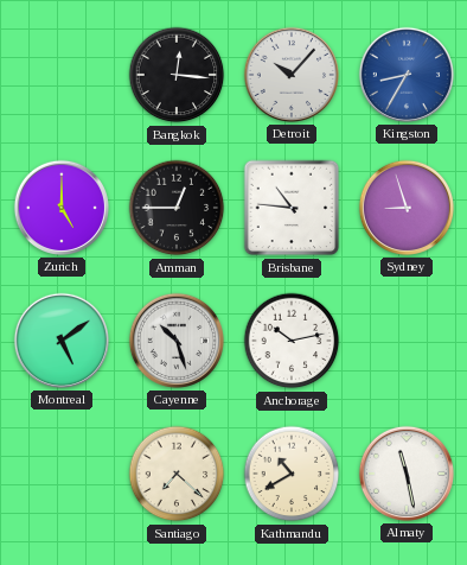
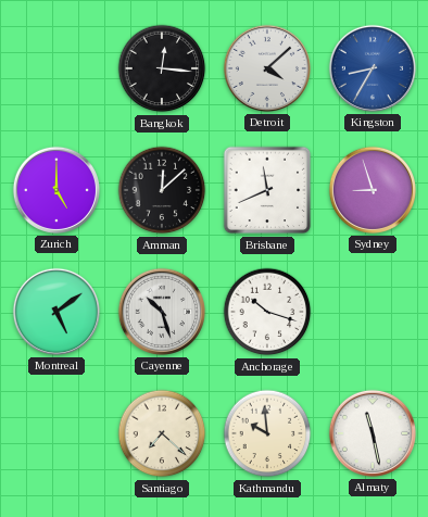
Detroit: 10:07 -> 4:08 (267, 68)
Amman: 12:45 -> 12:08 (162, 190)
Brisbane: 10:46 -> 11:41 (267, 190)
Anchorage: 10:13 -> 10:18 (267, 312)
Kathmandu: 10:40 -> 9:59 (267, 433)
